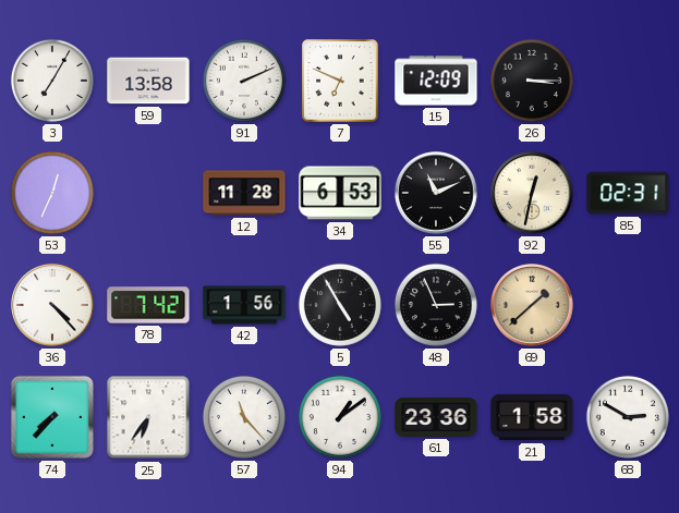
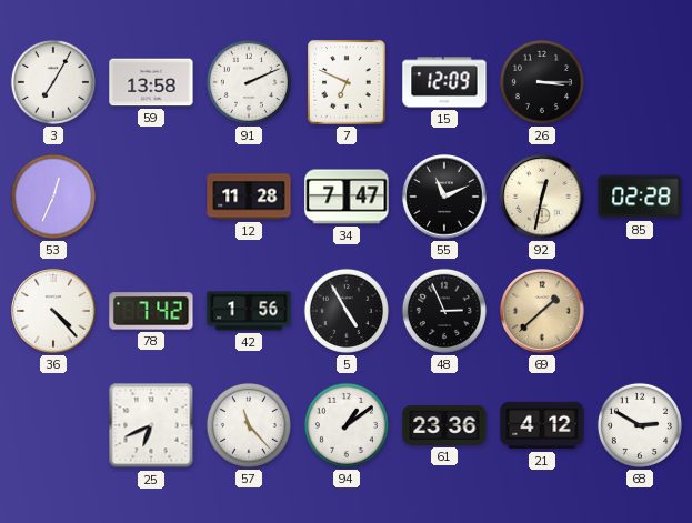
34: 6:53 -> 7:47 (347, 197)
85: 02:31 -> 02:28 (640, 197)
74: 7:37 -> none (52, 417)
25: 6:36 -> 6:41 (151, 425)
21: 1:58 -> 4:12 (542, 425)
